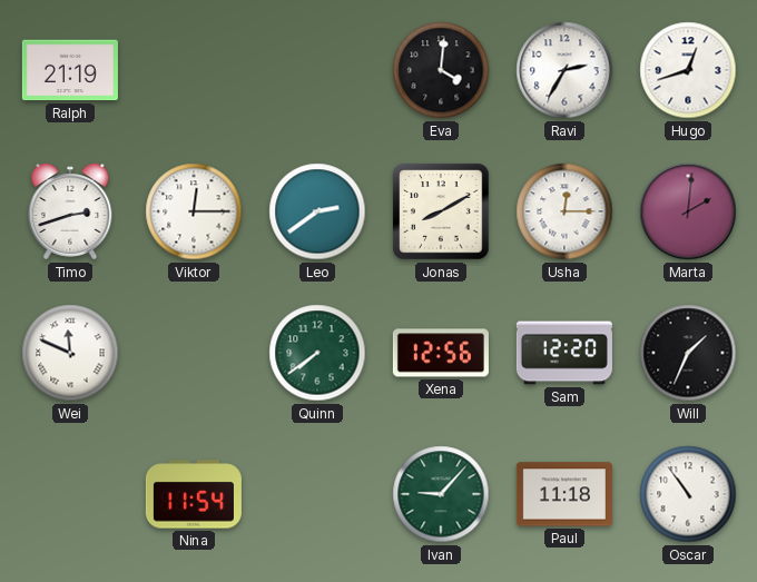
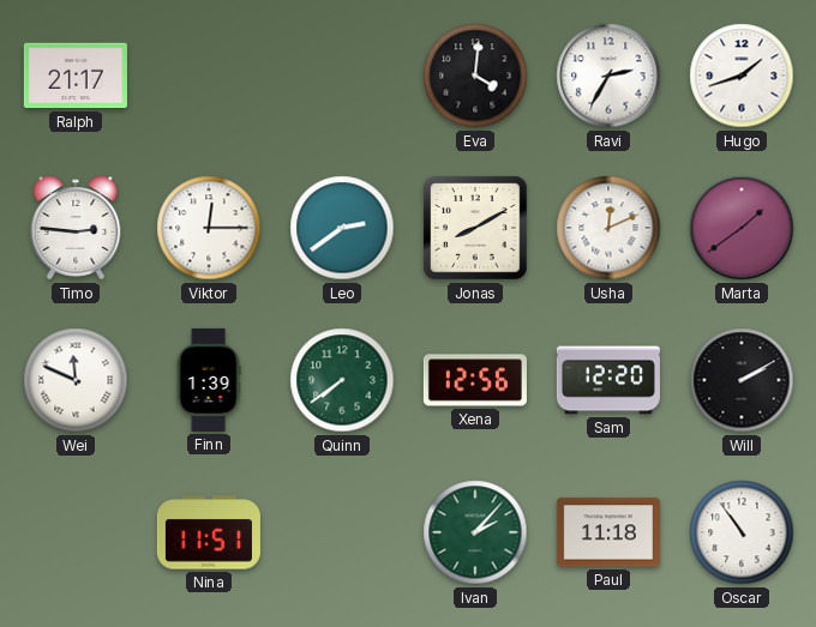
Ralph: 21:19 -> 21:17 (76, 76)
Hugo: 12:42 -> 1:42 (742, 76)
Timo: 2:42 -> 2:46 (76, 228)
Usha: 12:15 -> 12:11 (608, 228)
Marta: 2:01 -> 1:39 (742, 228)
Finn: none -> 1:39 (209, 380)
Will: 1:34 -> 2:10 (742, 380)
Nina: 11:54 -> 11:51 (209, 532)
Ivan: 9:07 -> 2:07 (475, 532)
